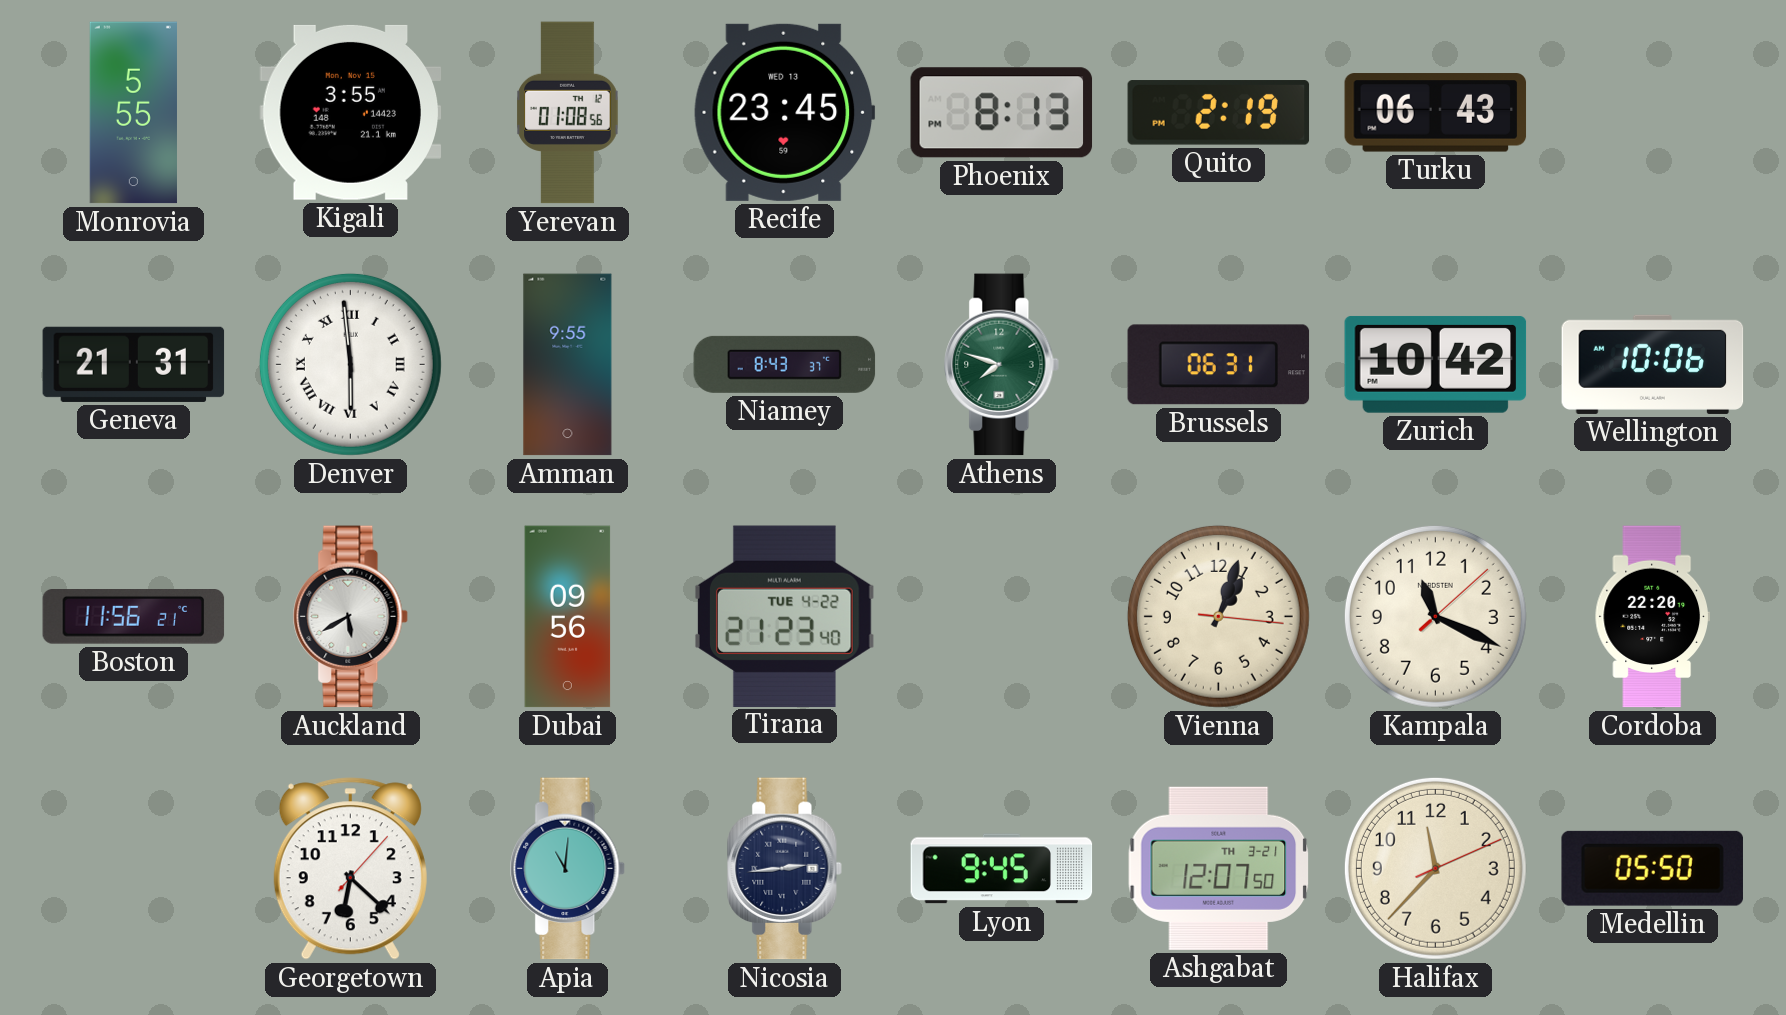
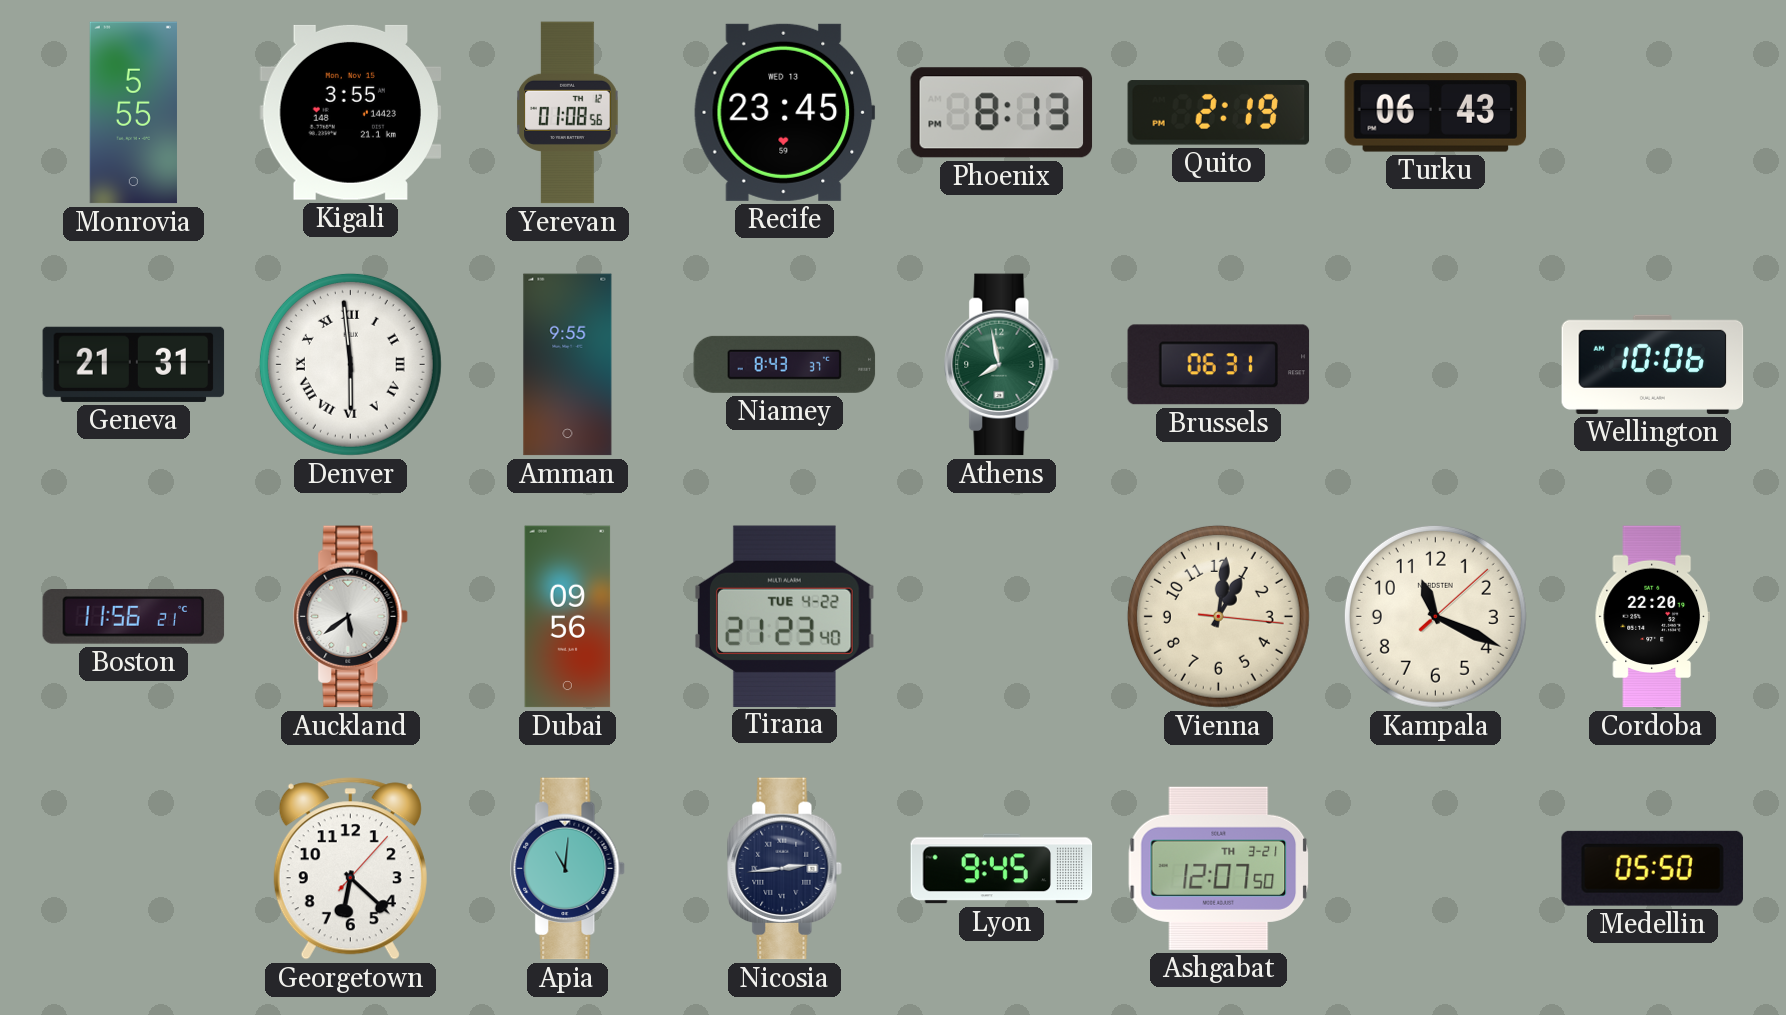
Athens: 7:48 -> 7:58 (1002, 365)
Zurich: 10:42 -> none (1436, 364)
Auckland: 5:40 -> 5:39 (351, 617)
Vienna: 1:03 -> 1:01 (1218, 616)
Halifax: 11:37 -> none (1435, 868)
